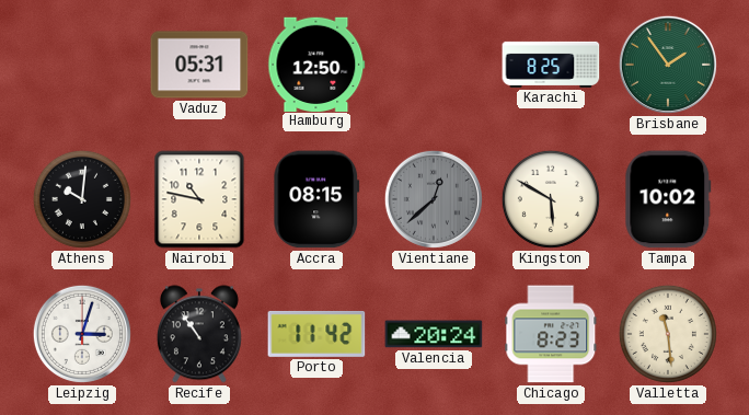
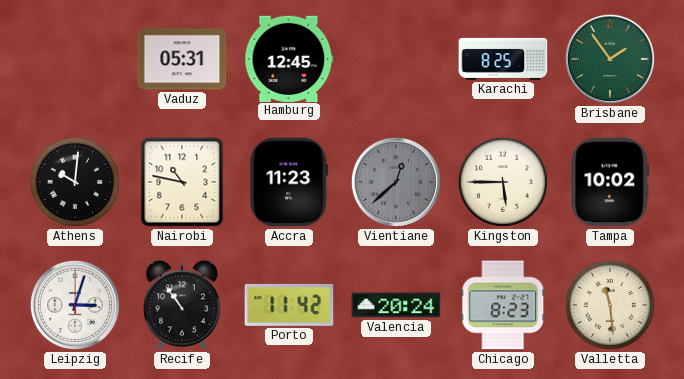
Hamburg: 12:50 -> 12:45 (289, 58)
Accra: 08:15 -> 11:23 (289, 182)
Kingston: 5:50 -> 5:45 (503, 182)
